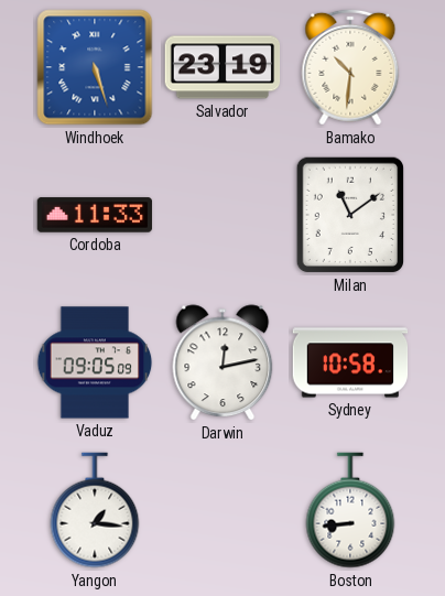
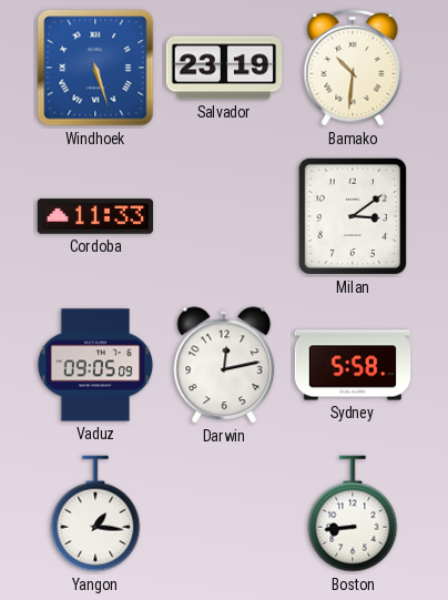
Milan: 11:09 -> 3:09 (352, 216)
Sydney: 10:58 -> 5:58 (353, 365)
